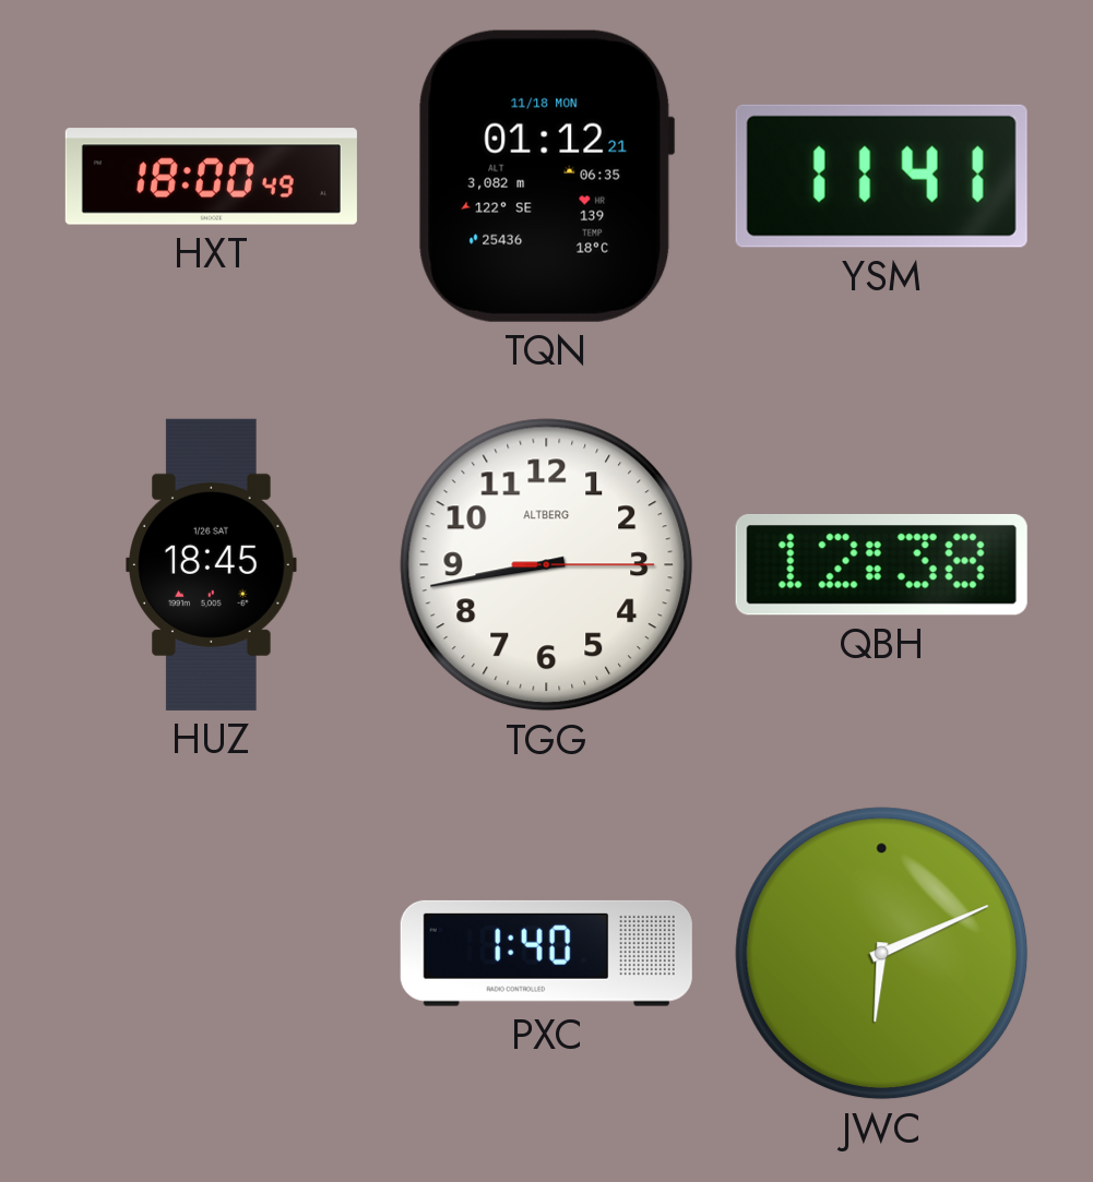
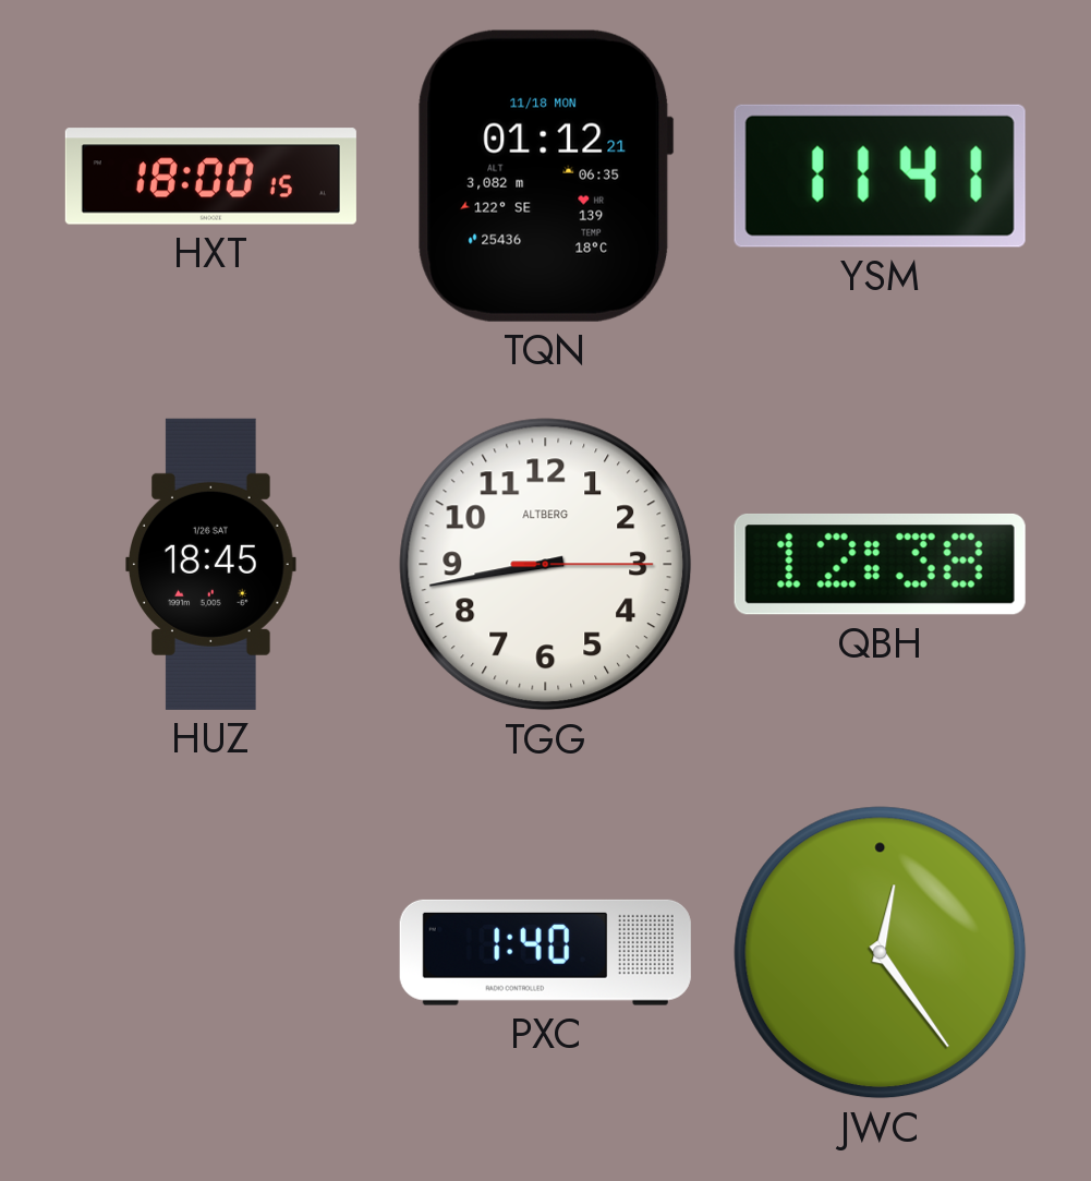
HXT: 18:00:49 -> 18:00:15 (210, 177)
JWC: 6:11 -> 12:24 (881, 953)
